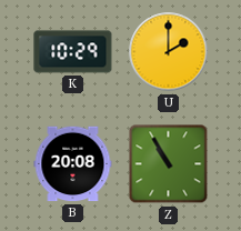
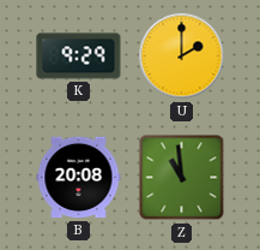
K: 10:29 -> 9:29 (79, 56)
Z: 10:55 -> 10:59 (182, 178)
